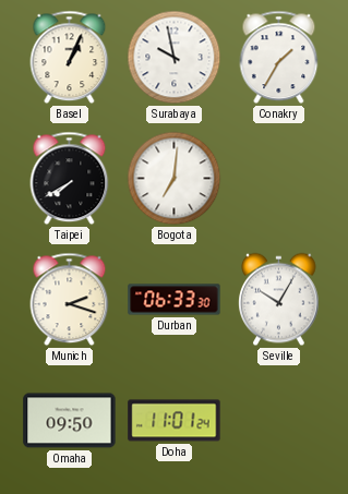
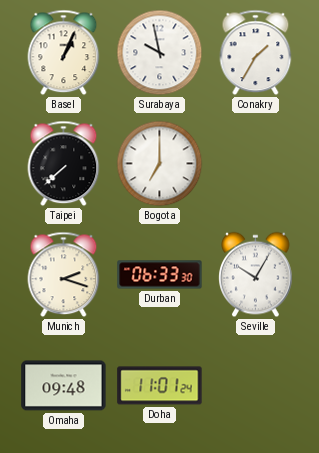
Taipei: 7:40 -> 7:38 (64, 164)
Bogota: 7:01 -> 7:00 (160, 164)
Omaha: 09:50 -> 09:48 (64, 386)
